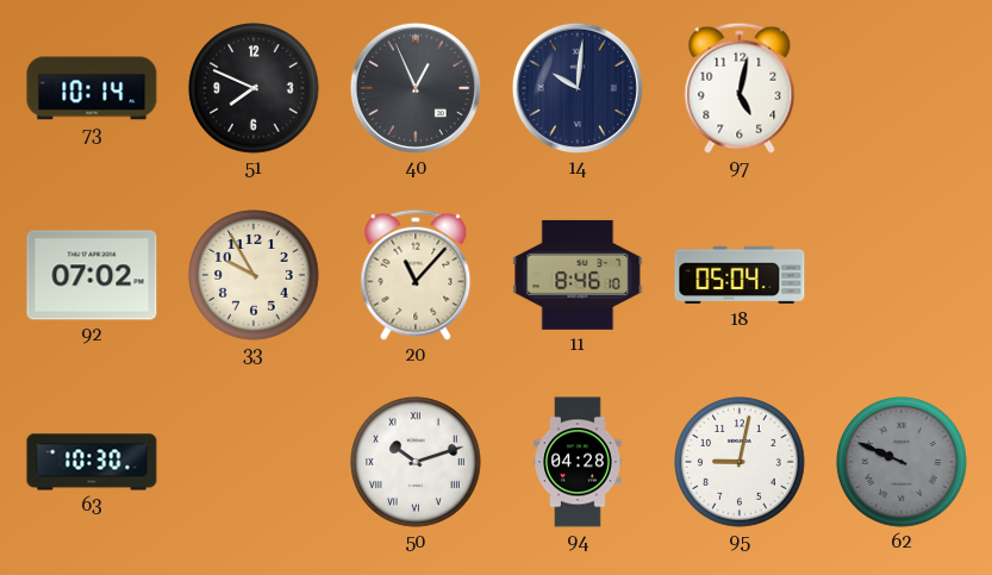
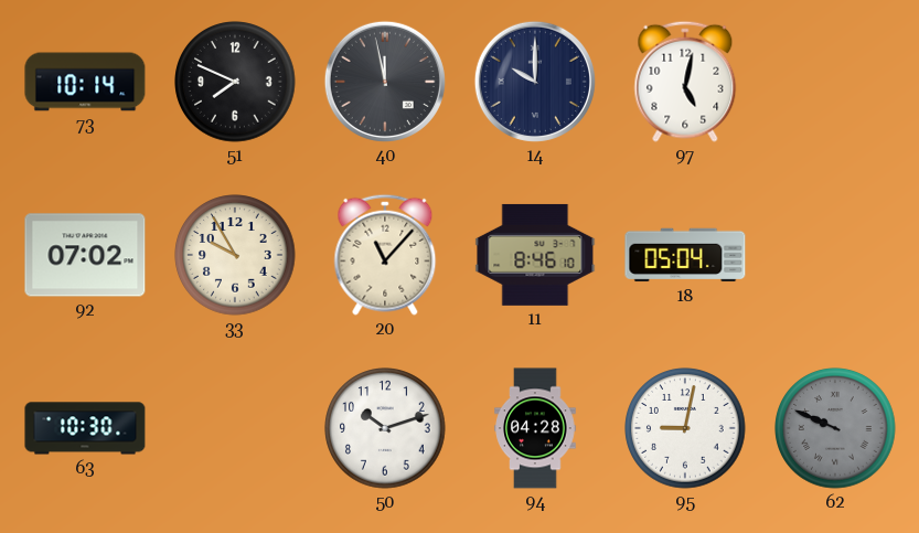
40: 12:56 -> 11:58 (385, 82)
14: 10:01 -> 10:00 (535, 82)
50 numerals: Roman -> Arabic (385, 428)
